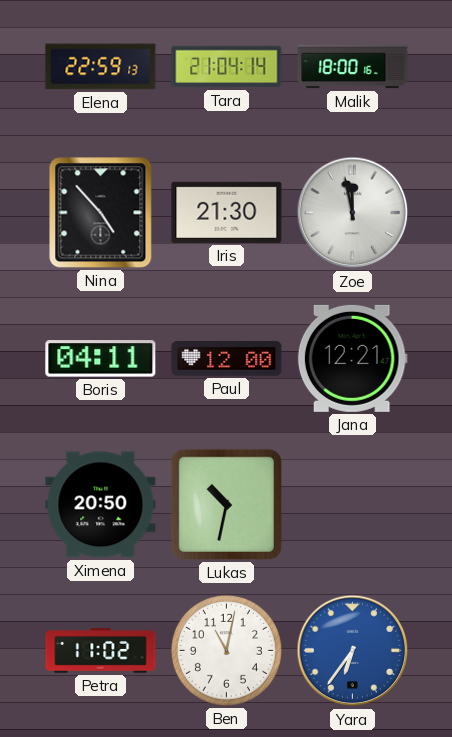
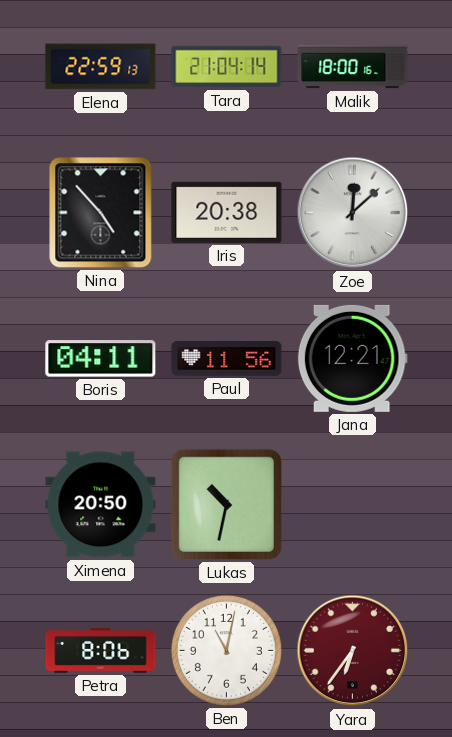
Iris: 21:30 -> 20:38 (227, 212)
Zoe: 11:58 -> 12:08 (353, 213)
Paul: 12:00 -> 11:56 (227, 359)
Petra: 11:02 -> 8:06 (101, 651)
Yara dial: blue -> burgundy (353, 651)
